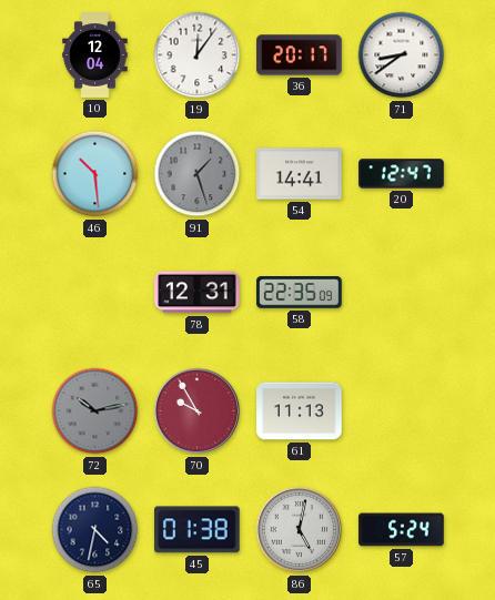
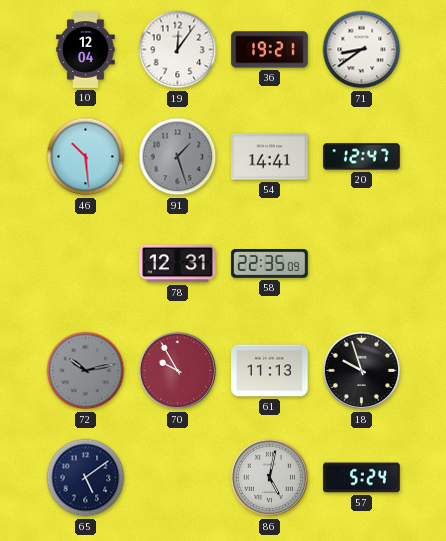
36: 20:17 -> 19:21 (270, 50)
18: none -> 9:57 (362, 371)
65: 4:32 -> 5:09 (86, 478)
45: 01:38 -> none (198, 530)
